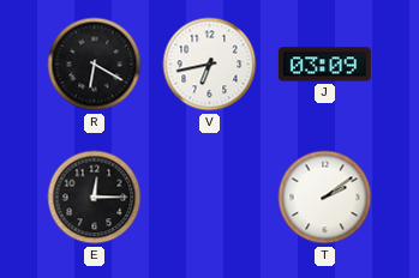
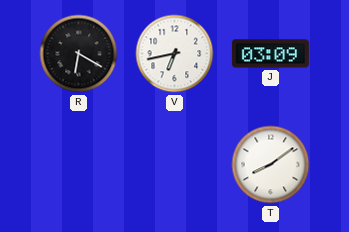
E: 12:15 -> none (95, 198)
T: 2:09 -> 8:09 (271, 165)
